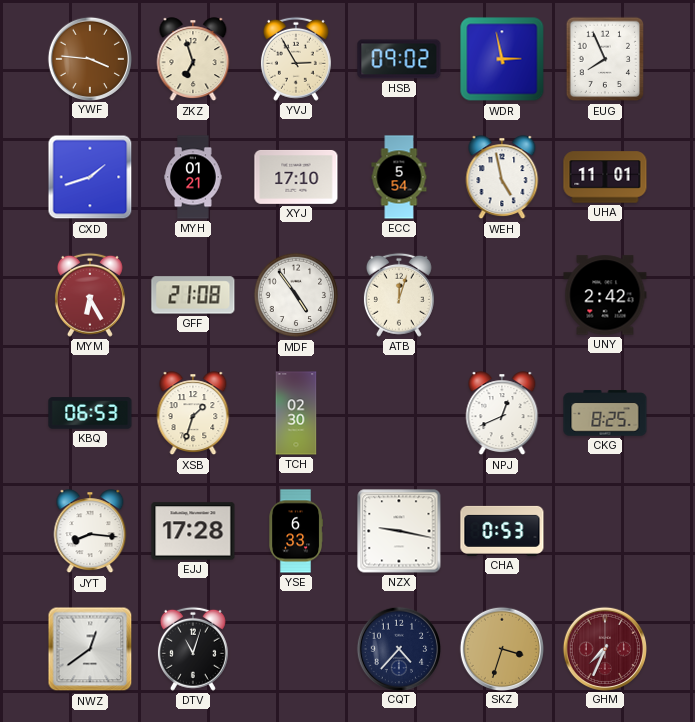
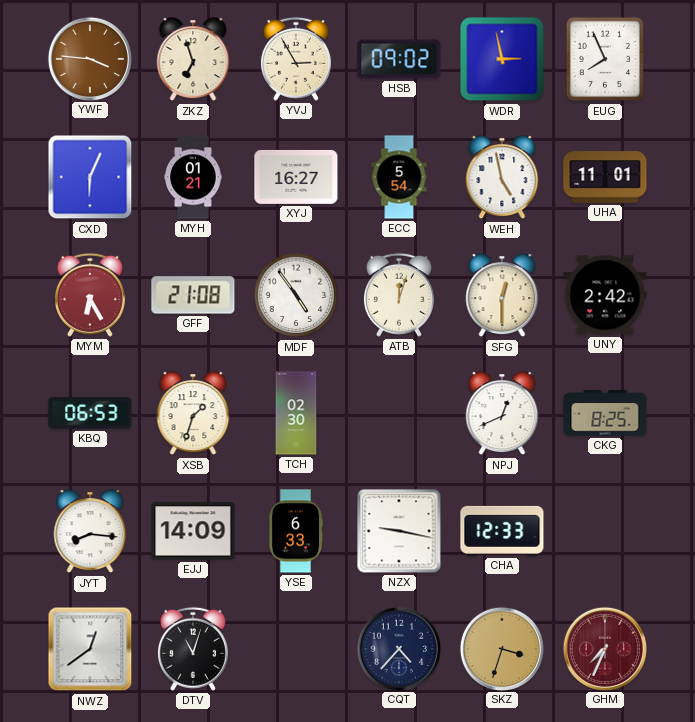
CXD: 1:42 -> 6:04 (90, 177)
XYJ: 17:10 -> 16:27 (296, 177)
SFG: none -> 12:30 (502, 296)
EJJ: 17:28 -> 14:09 (193, 531)
CHA: 0:53 -> 12:33 (502, 531)
